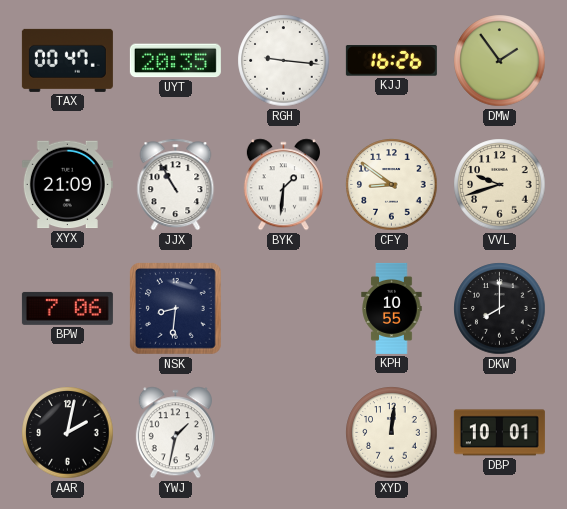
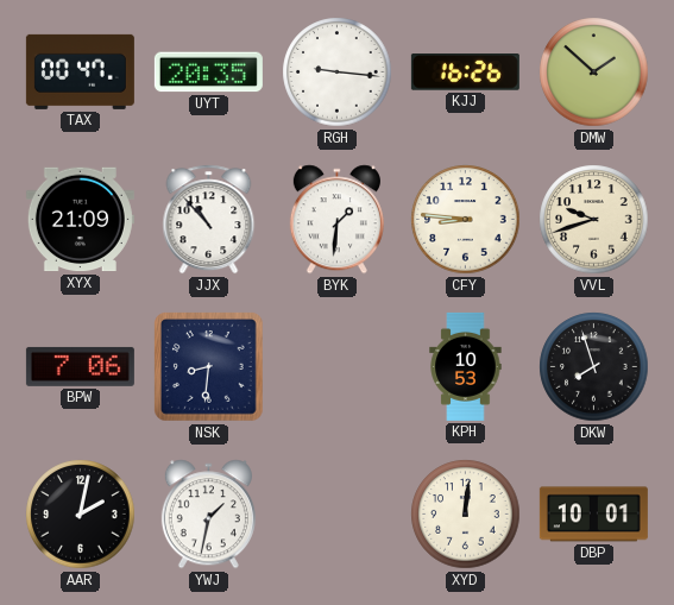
DMW: 1:54 -> 1:52 (594, 73)
JJX: 10:55 -> 10:53 (209, 220)
CFY: 8:51 -> 8:46 (466, 220)
KPH: 10:55 -> 10:53 (466, 366)
DKW: 8:00 -> 7:57 (594, 367)
